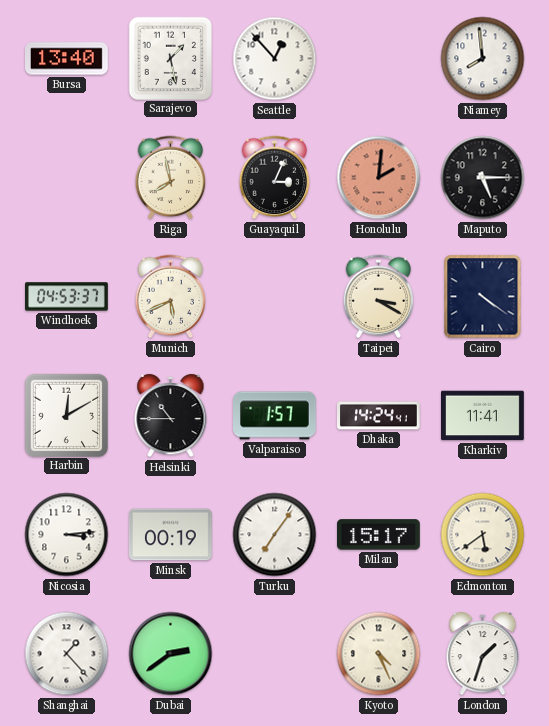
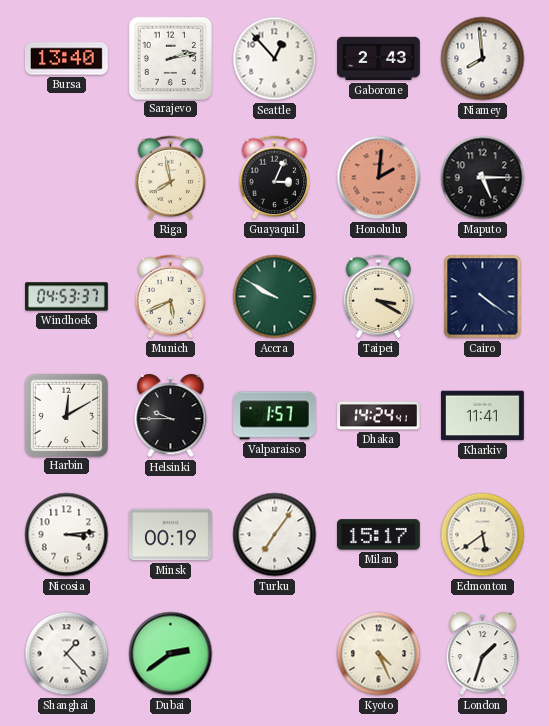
Sarajevo: 1:28 -> 2:13 (170, 58)
Gaborone: none -> 2:43 (379, 59)
Accra: none -> 9:50 (275, 297)
Helsinki: 10:45 -> 9:45 (171, 416)
